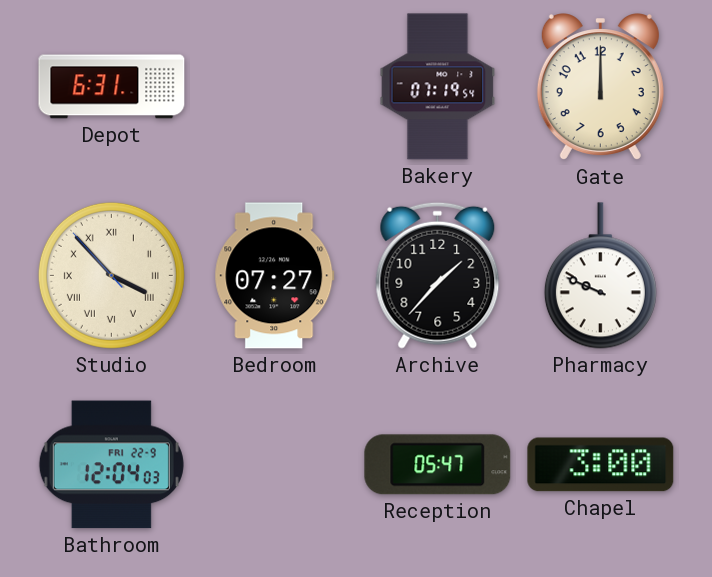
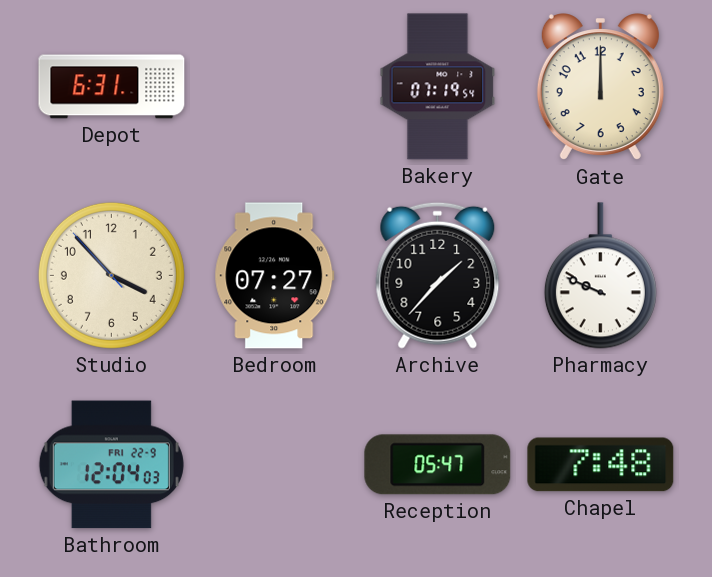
Studio numerals: Roman -> Arabic (111, 275)
Chapel: 3:00 -> 7:48 (601, 465)
